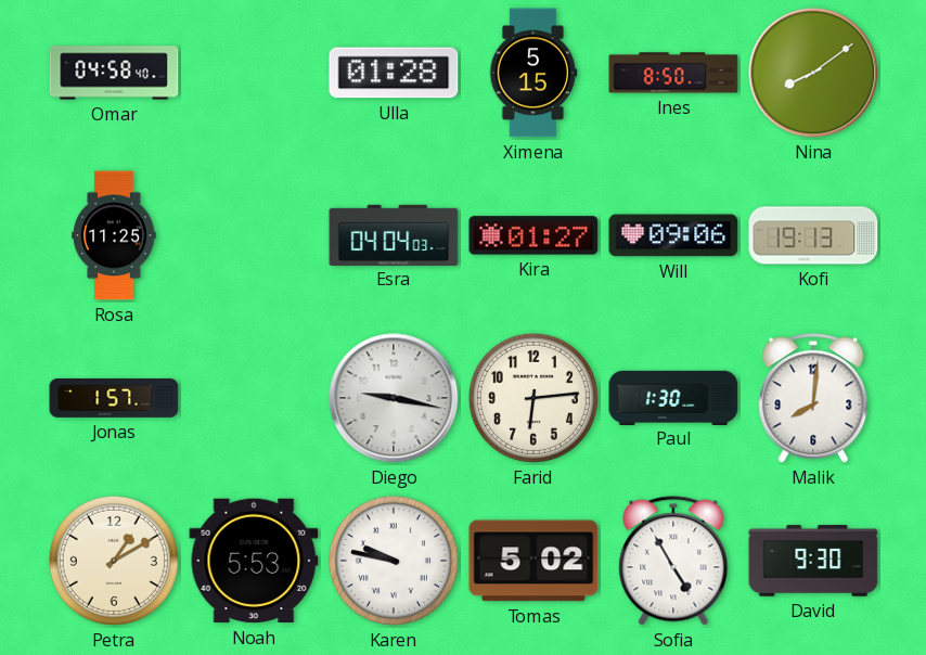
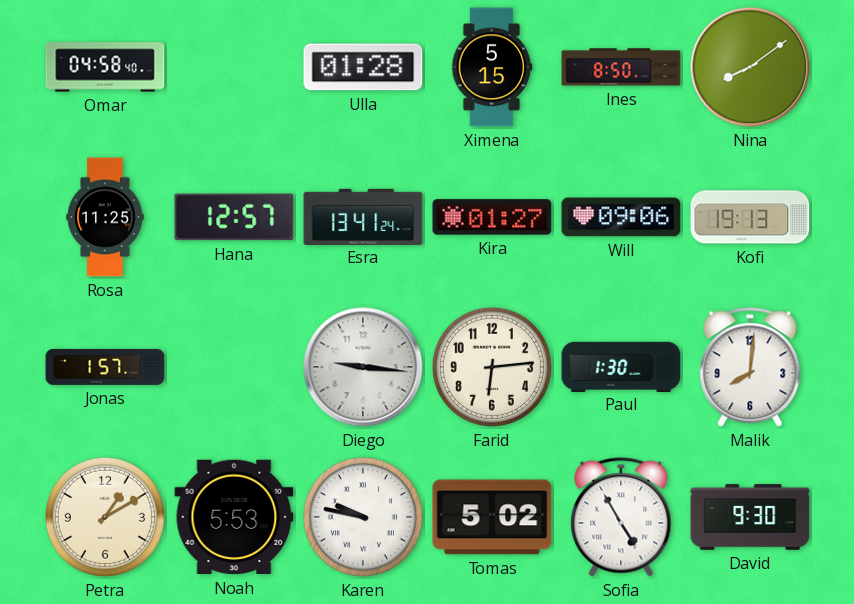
Hana: none -> 12:57 (234, 217)
Esra: 04:04 -> 13:41 (363, 216)
Diego: 9:17 -> 9:16 (363, 367)
